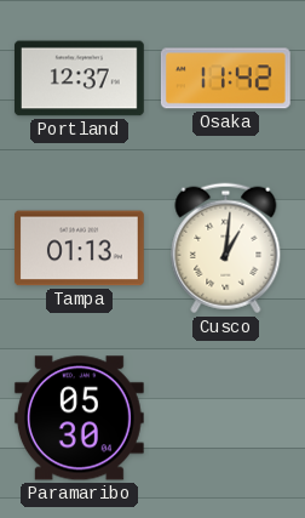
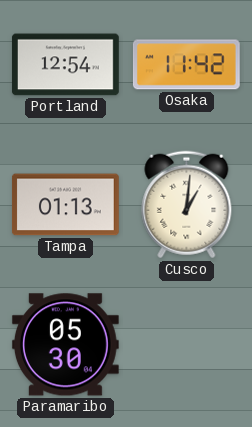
Portland: 12:37 -> 12:54 (65, 65)
